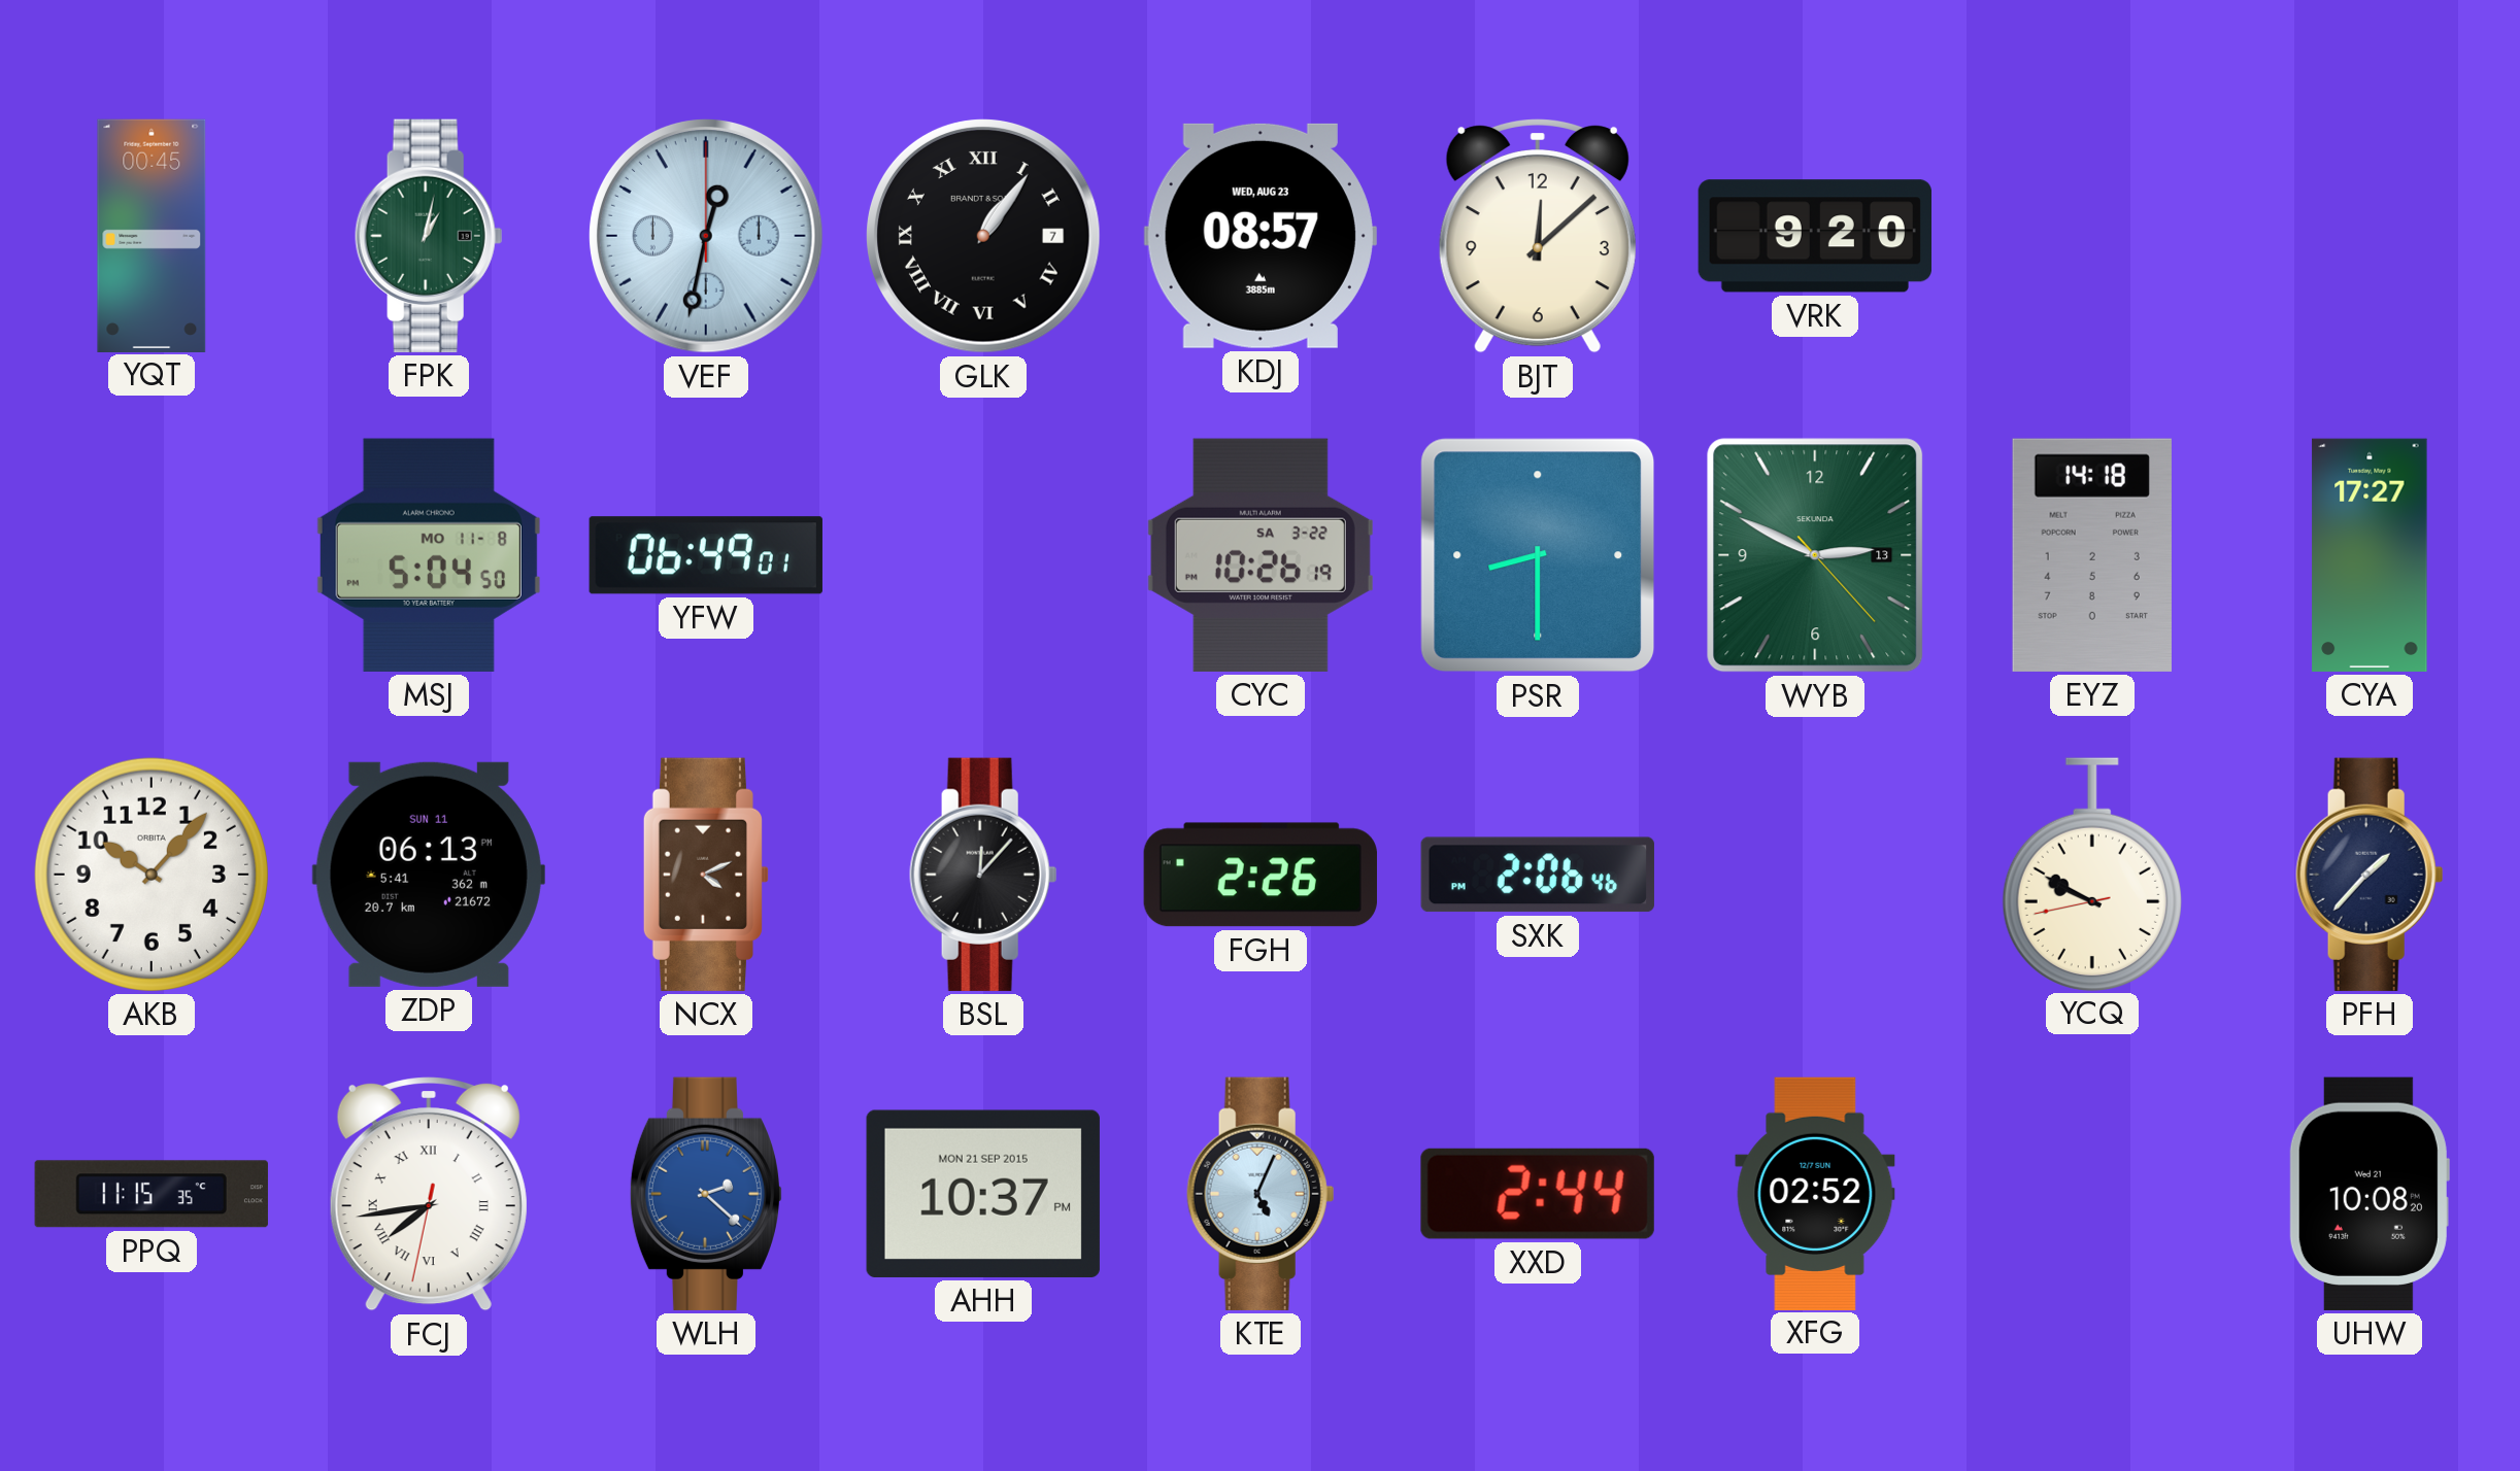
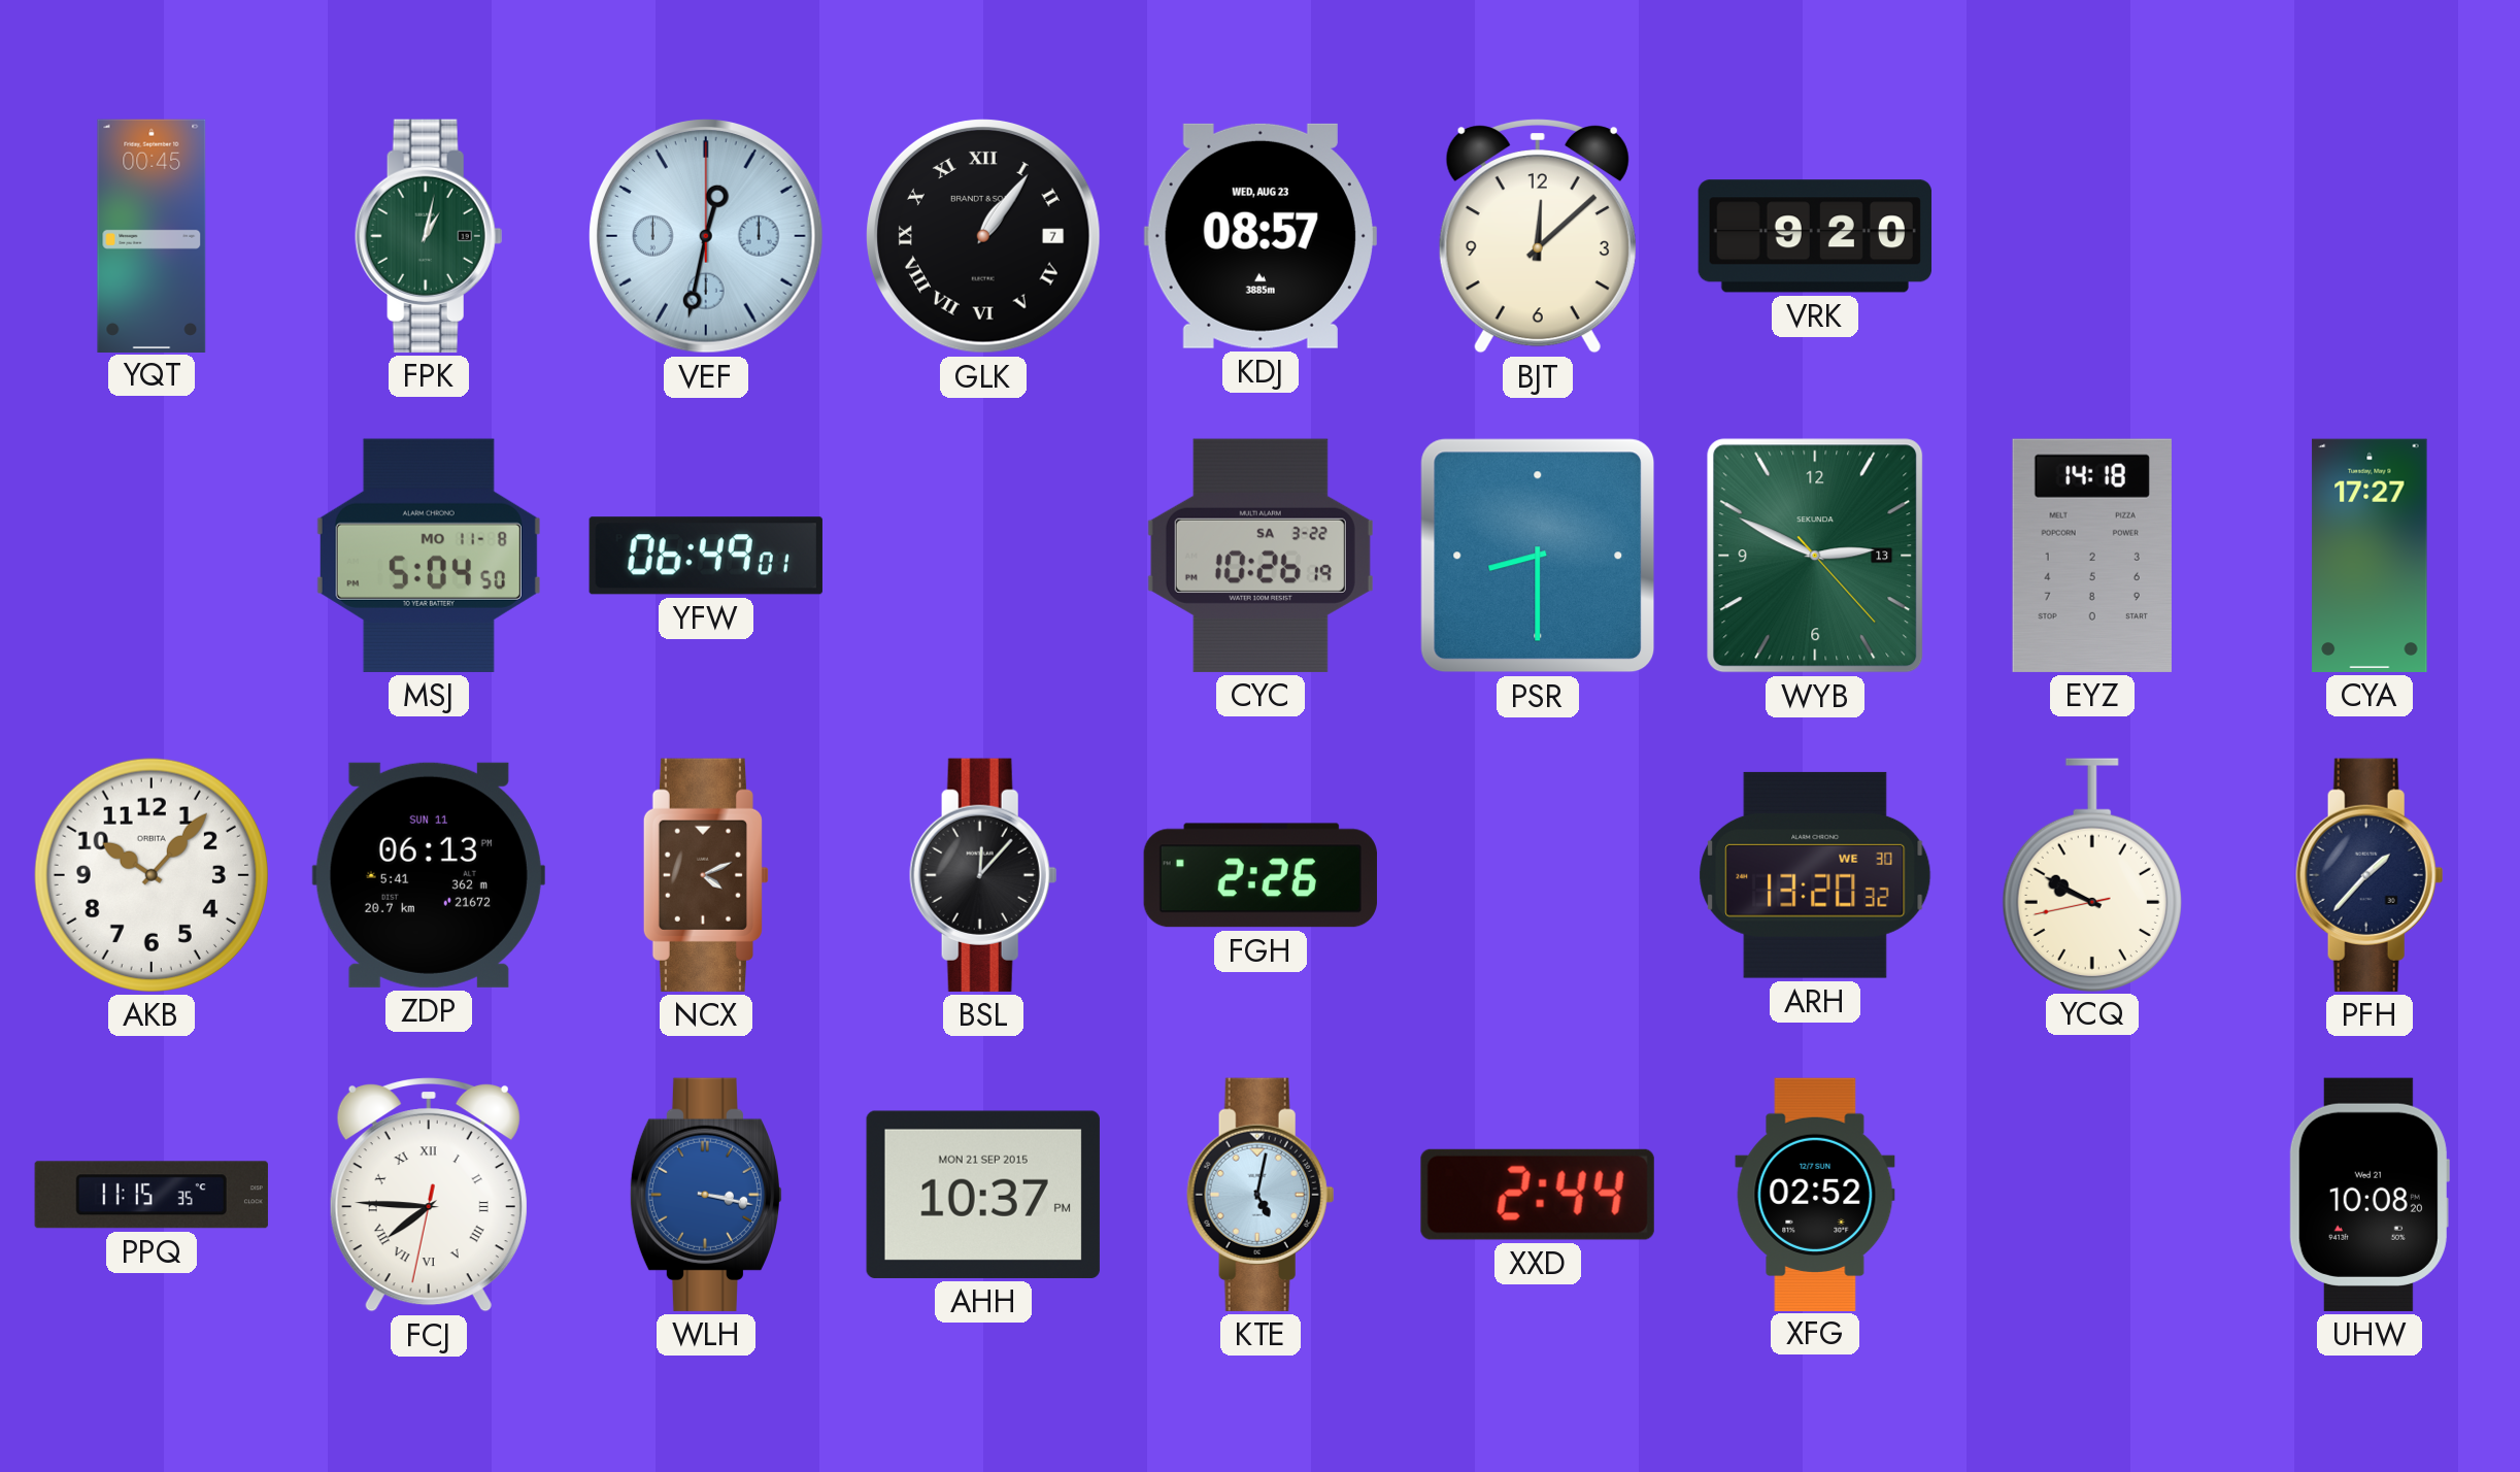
SXK: 2:06 -> none (1538, 875)
ARH: none -> 13:20 (1815, 875)
FCJ: 7:43 -> 7:45 (429, 1196)
WLH: 2:22 -> 3:17 (705, 1195)
KTE: 5:04 -> 5:02 (1261, 1195)
